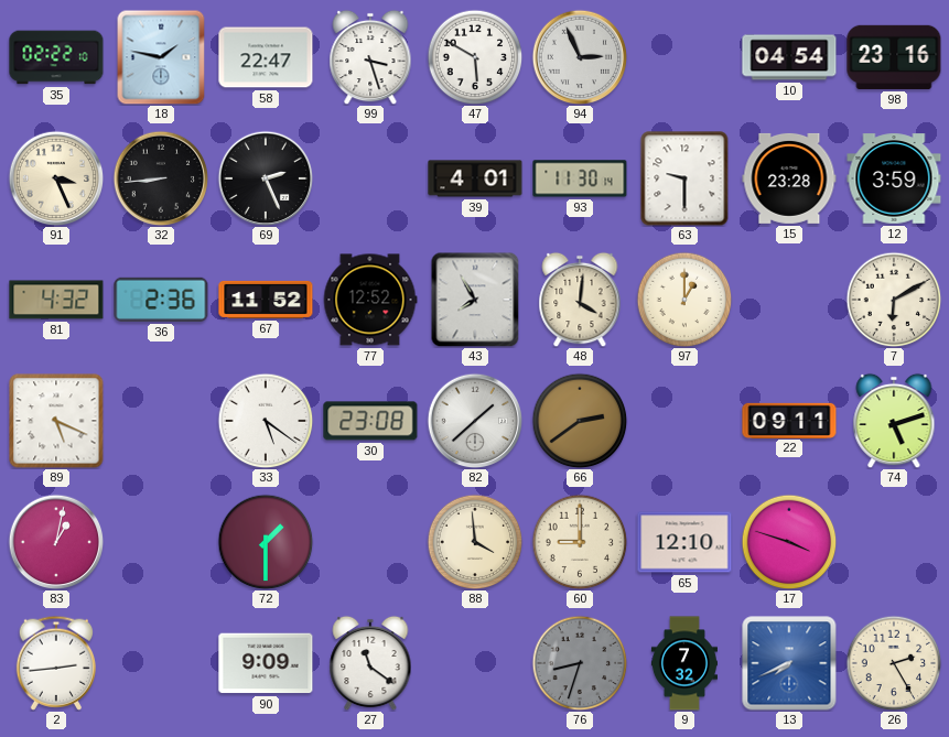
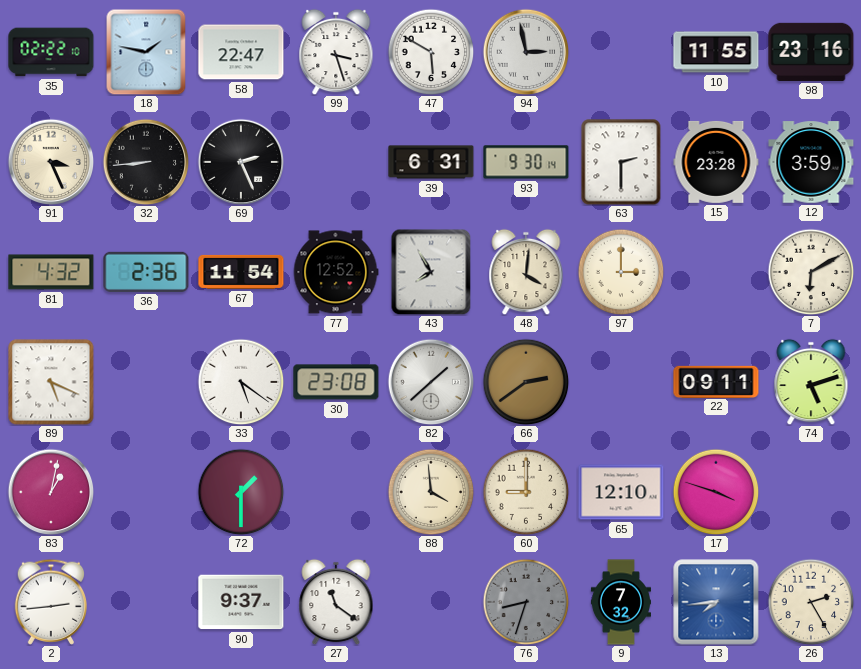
94: 2:56 -> 2:58 (526, 52)
10: 04:54 -> 11:55 (716, 52)
39: 4:01 -> 6:31 (431, 162)
93: 11:30 -> 9:30 (526, 162)
63: 9:30 -> 2:30 (621, 162)
67: 11:52 -> 11:54 (241, 272)
97: 1:00 -> 3:00 (621, 272)
90: 9:09 -> 9:37 (241, 602)
13: 7:41 -> 7:44 (716, 602)
